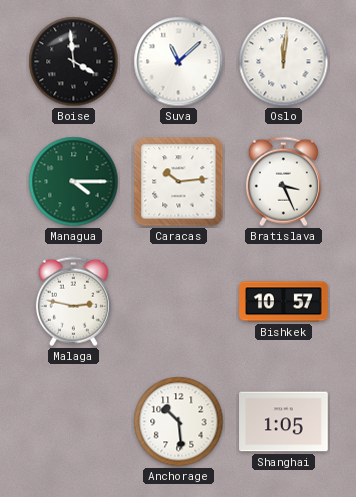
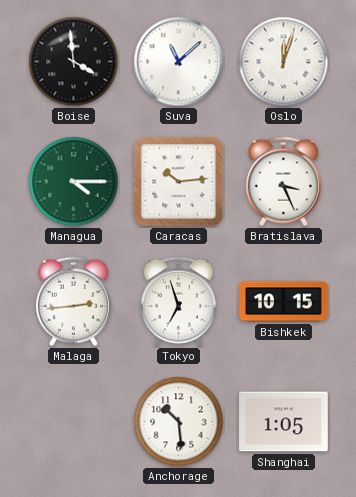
Oslo: 12:01 -> 12:03 (284, 62)
Malaga: 2:47 -> 2:44 (73, 302)
Tokyo: none -> 6:57 (178, 302)
Bishkek: 10:57 -> 10:15 (284, 302)
